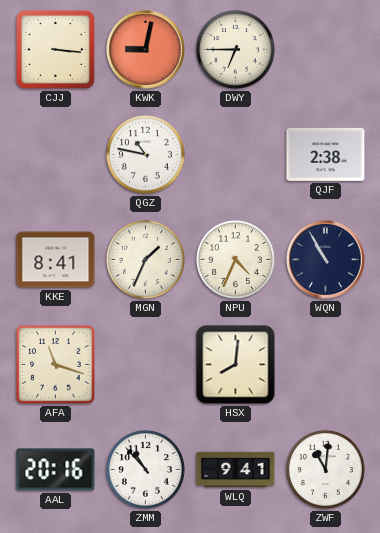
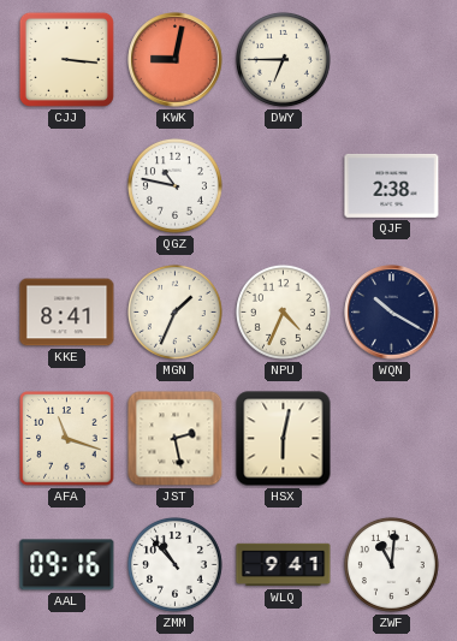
WQN: 10:55 -> 10:20 (392, 313)
JST: none -> 2:28 (176, 439)
HSX: 8:01 -> 6:02 (284, 439)
AAL: 20:16 -> 09:16 (67, 565)
